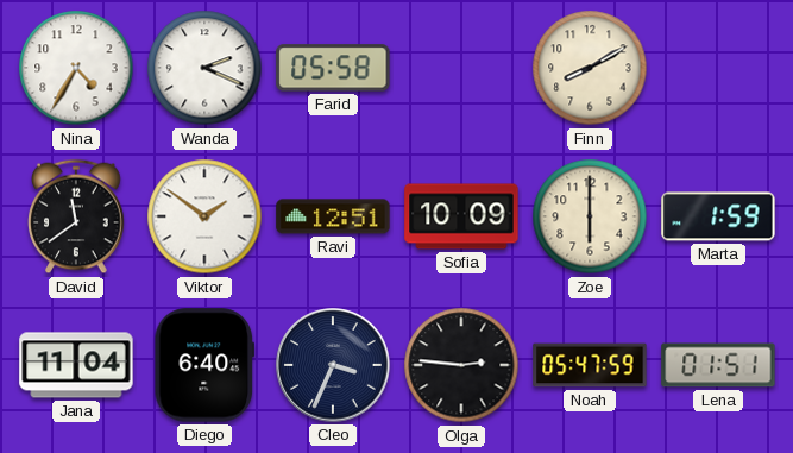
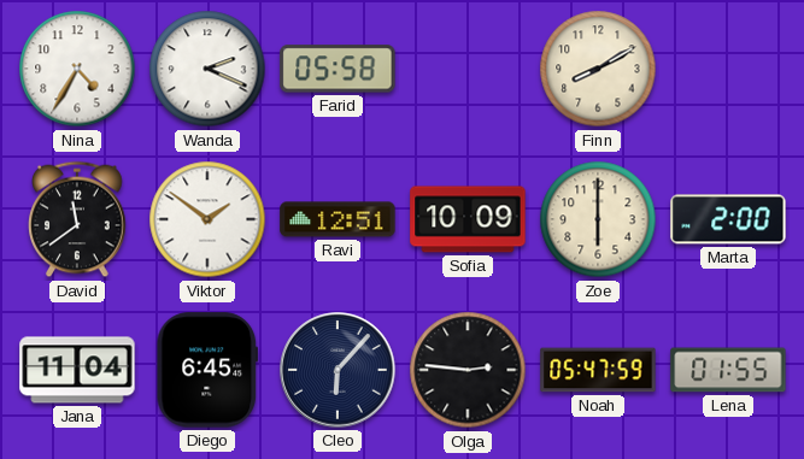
Marta: 1:59 -> 2:00 (728, 219)
Diego: 6:40 -> 6:45 (206, 370)
Cleo: 3:34 -> 6:07 (338, 370)
Lena: 01:51 -> 01:55 (728, 370)
